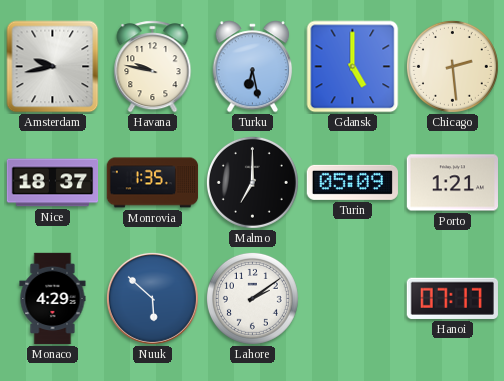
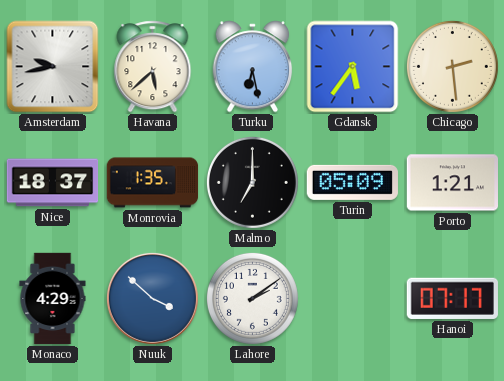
Havana: 9:47 -> 5:38 (153, 67)
Gdansk: 5:00 -> 5:36 (353, 67)
Nuuk: 5:52 -> 3:52 (152, 298)
